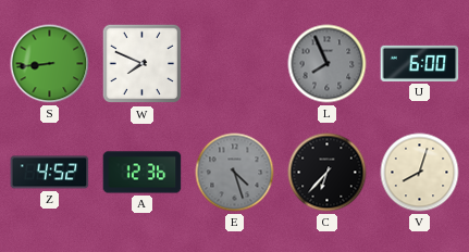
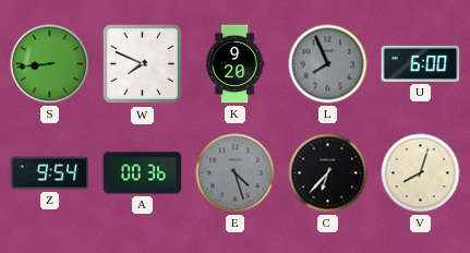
K: none -> 9:20 (234, 64)
Z: 4:52 -> 9:54 (50, 173)
A: 12:36 -> 00:36 (143, 173)
